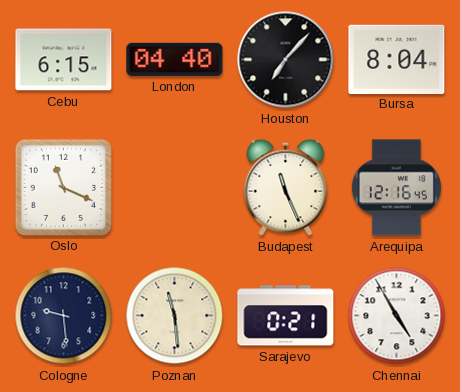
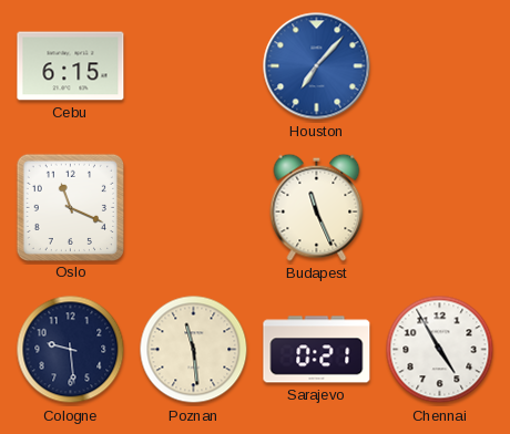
London: 04:40 -> none (175, 59)
Houston dial: black -> blue (317, 66)
Bursa: 8:04 -> none (397, 59)
Arequipa: 12:16 -> none (396, 188)
